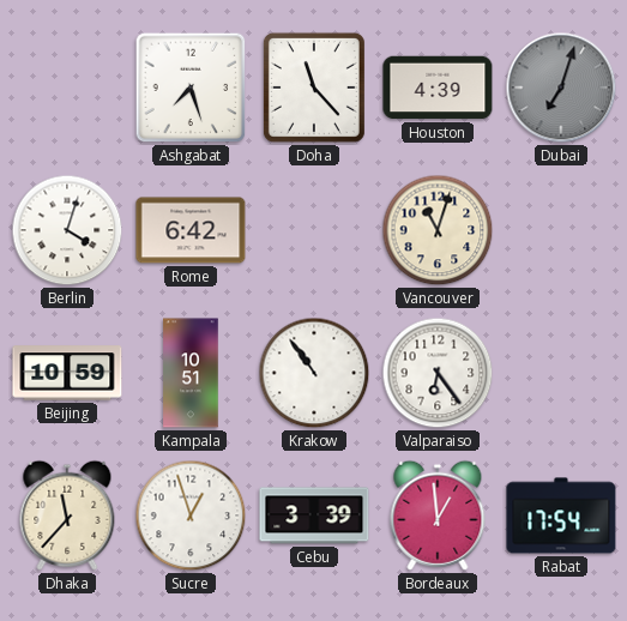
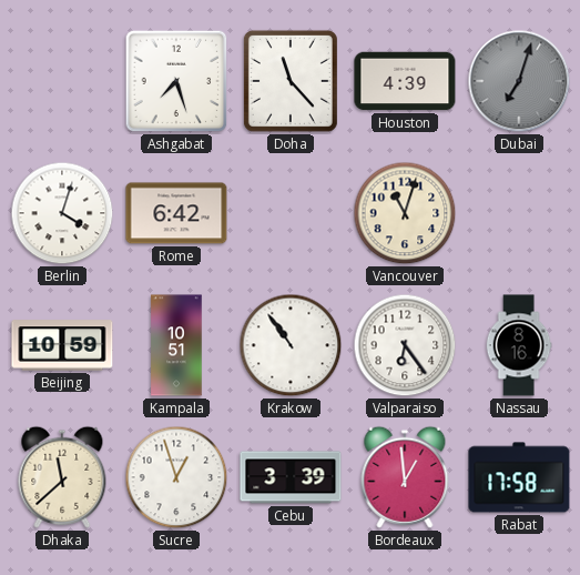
Nassau: none -> 8:16 (519, 345)
Dhaka: 11:37 -> 11:38 (62, 477)
Rabat: 17:54 -> 17:58 (519, 477)
